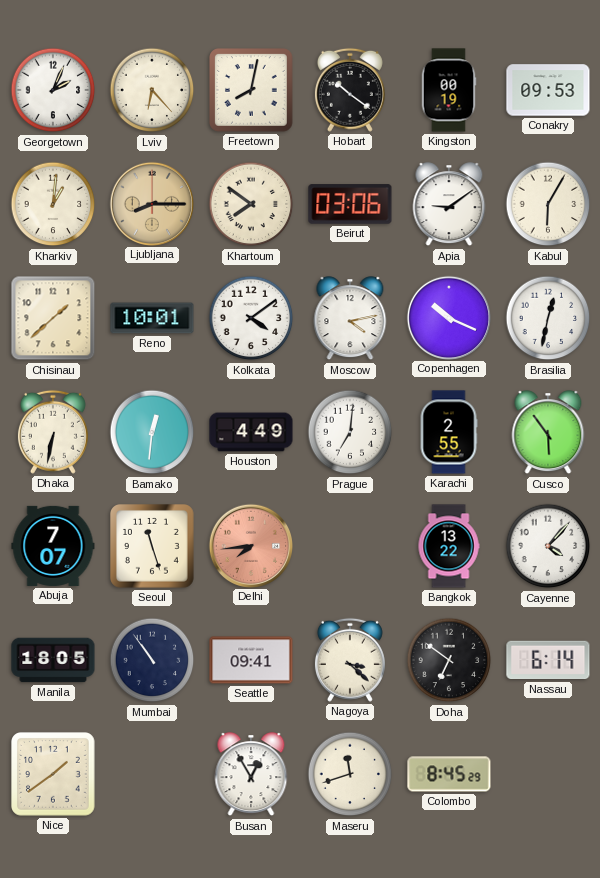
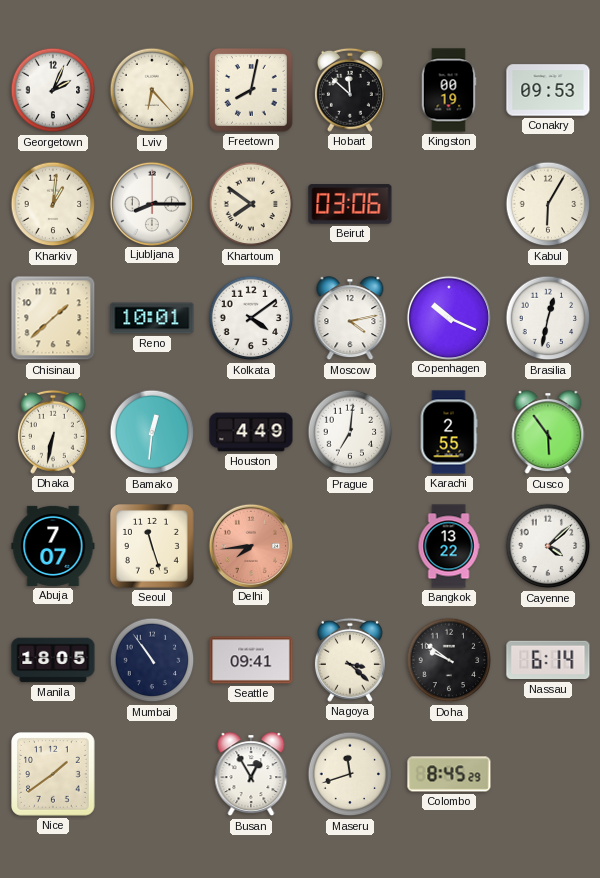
Hobart: 10:21 -> 11:52 (350, 90)
Ljubljana dial: champagne -> white (151, 203)
Apia: 9:09 -> none (449, 205)
Cayenne: 4:07 -> 4:08 (548, 546)
Doha: 6:51 -> 9:51 (449, 660)
